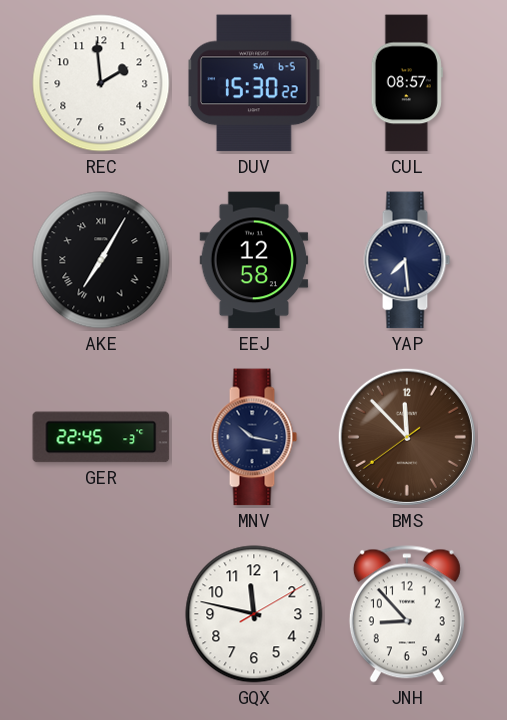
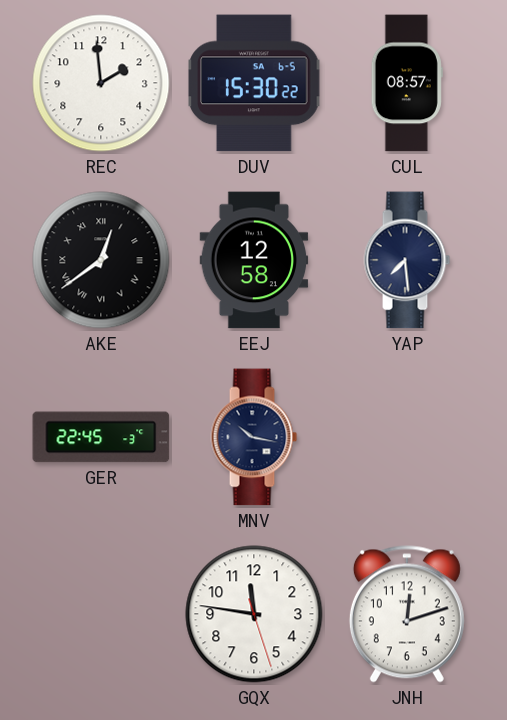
AKE: 7:05 -> 12:39 (101, 260)
BMS: 11:52 -> none (407, 437)
GQX: 11:47 -> 11:46 (254, 614)
JNH: 8:53 -> 12:12 (407, 614)
